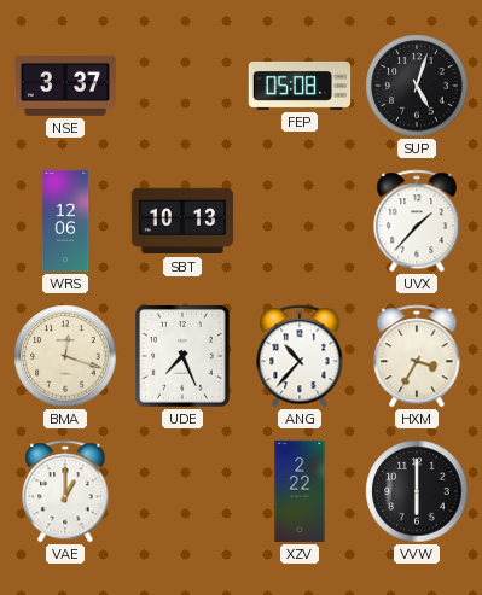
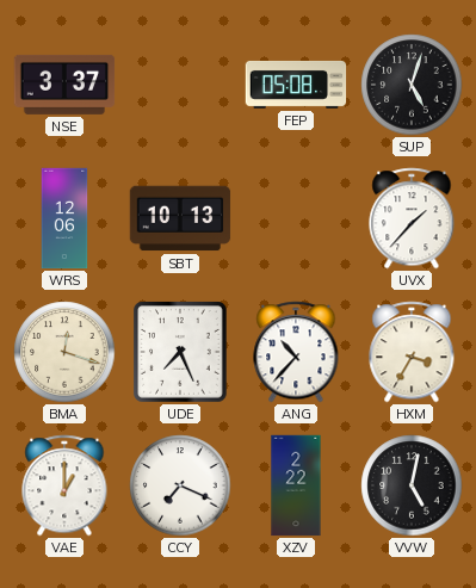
CCY: none -> 7:19 (180, 485)
VVW: 6:00 -> 5:02 (412, 485)
